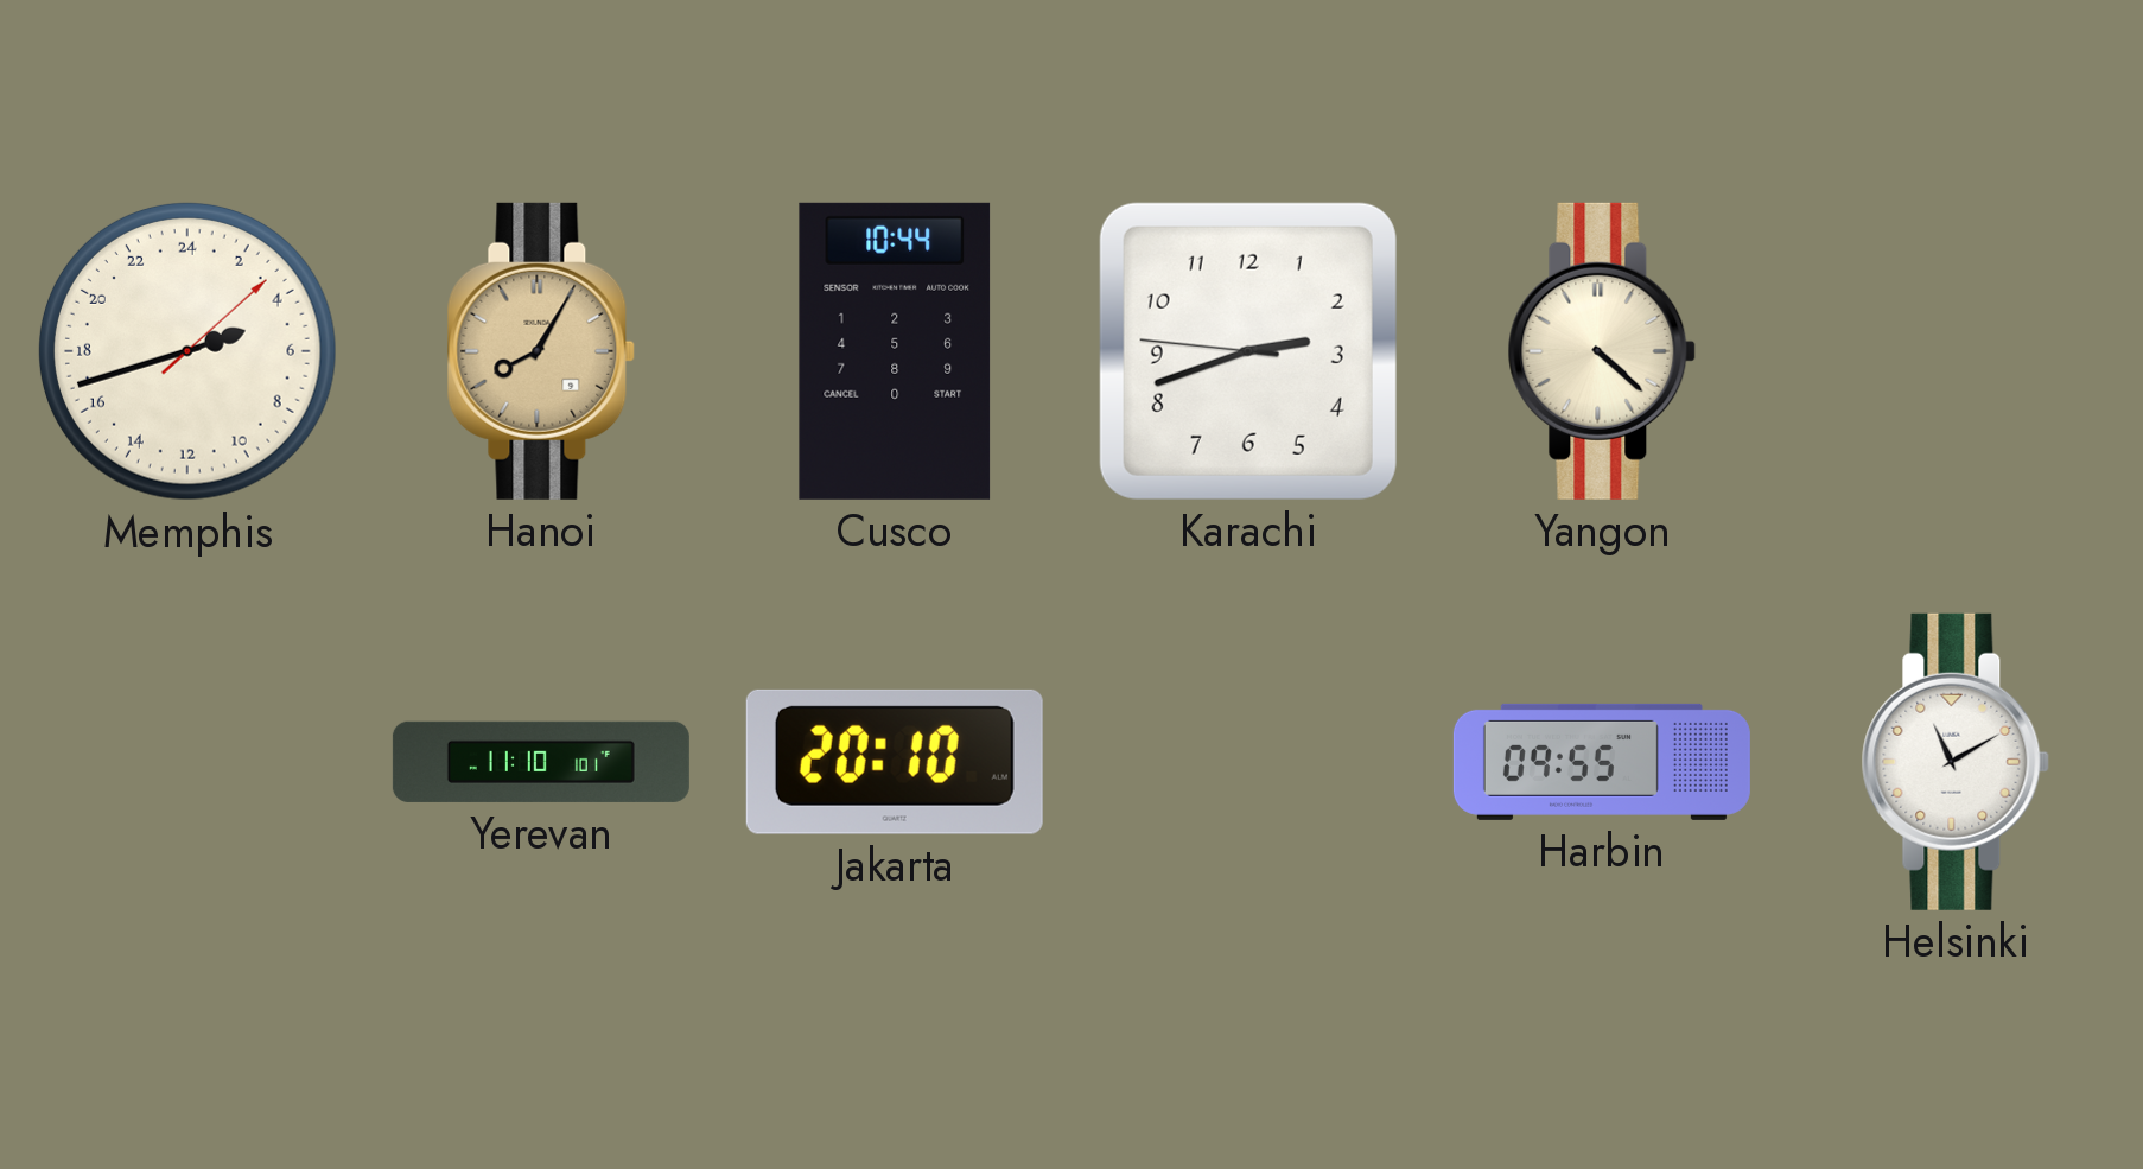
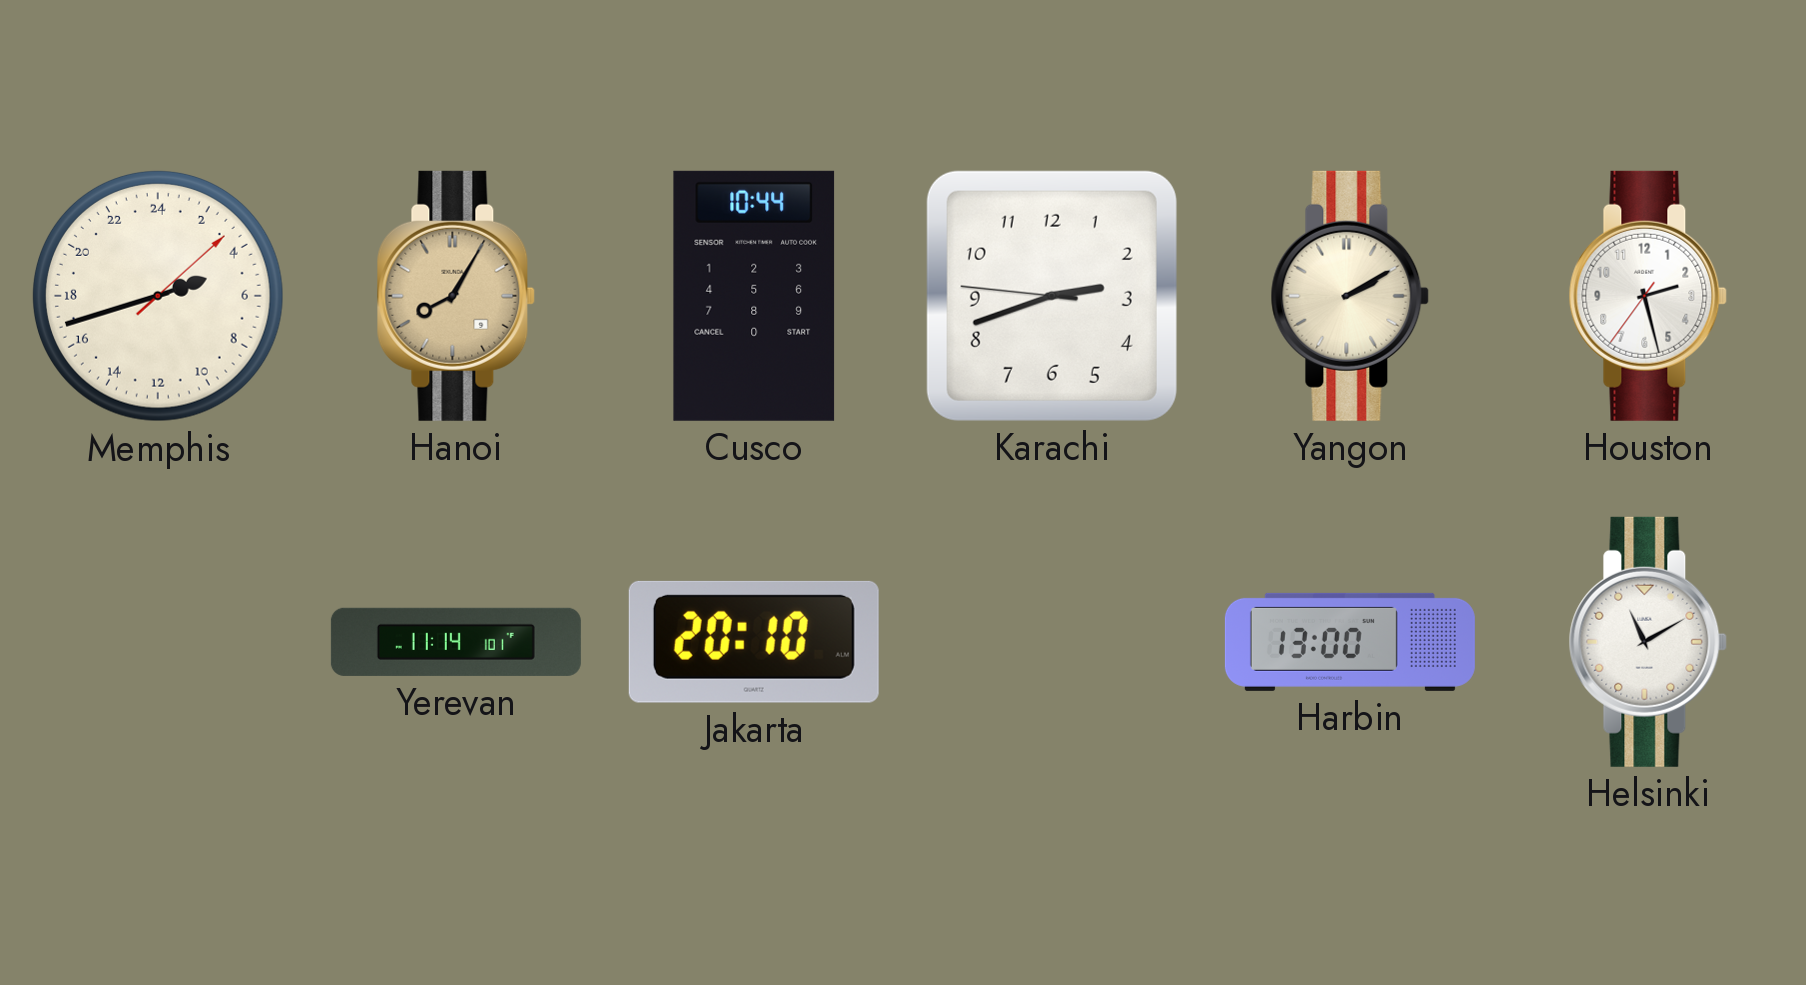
Yangon: 4:22 -> 2:10 (1350, 296)
Houston: none -> 2:27 (1648, 296)
Yerevan: 11:10 -> 11:14 (456, 642)
Harbin: 09:55 -> 13:00 (1350, 642)
